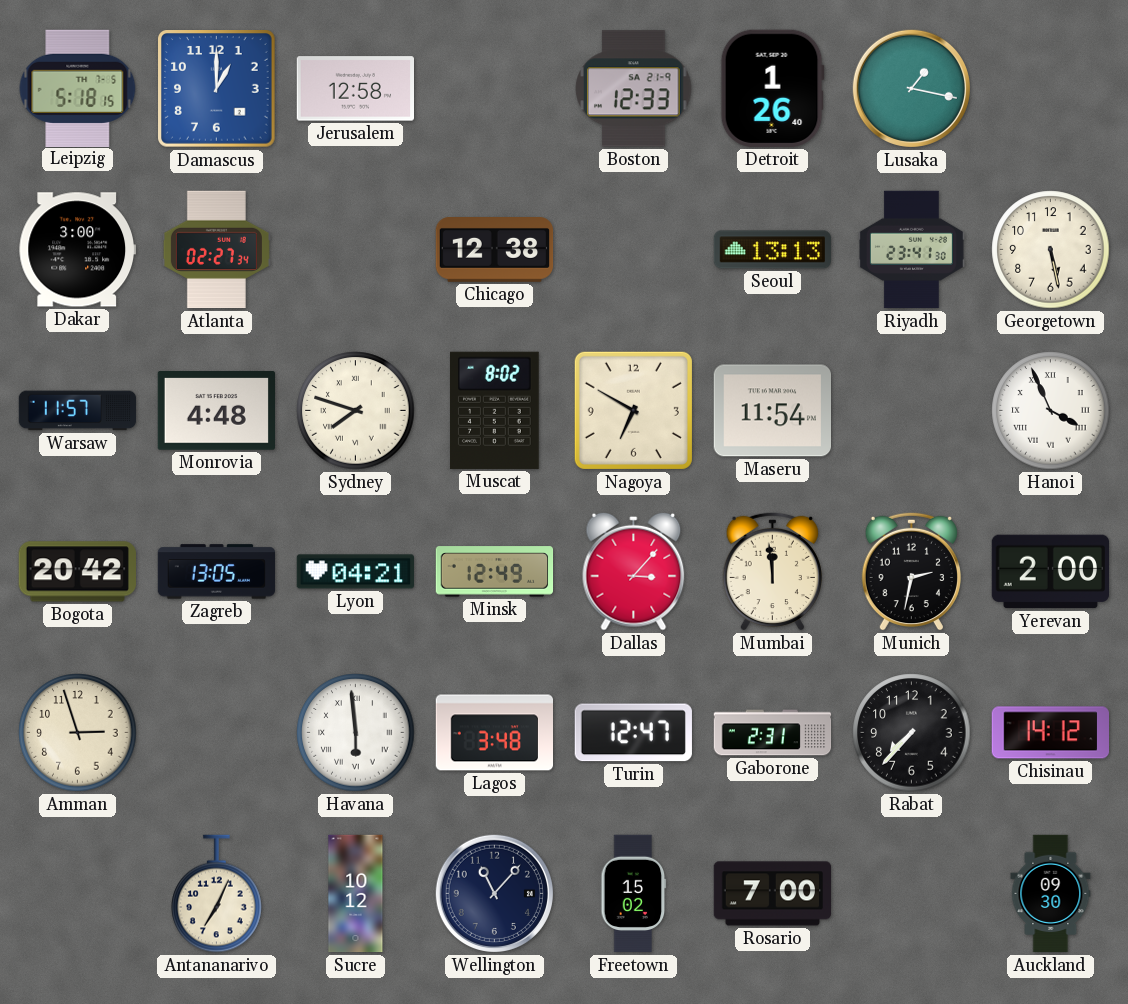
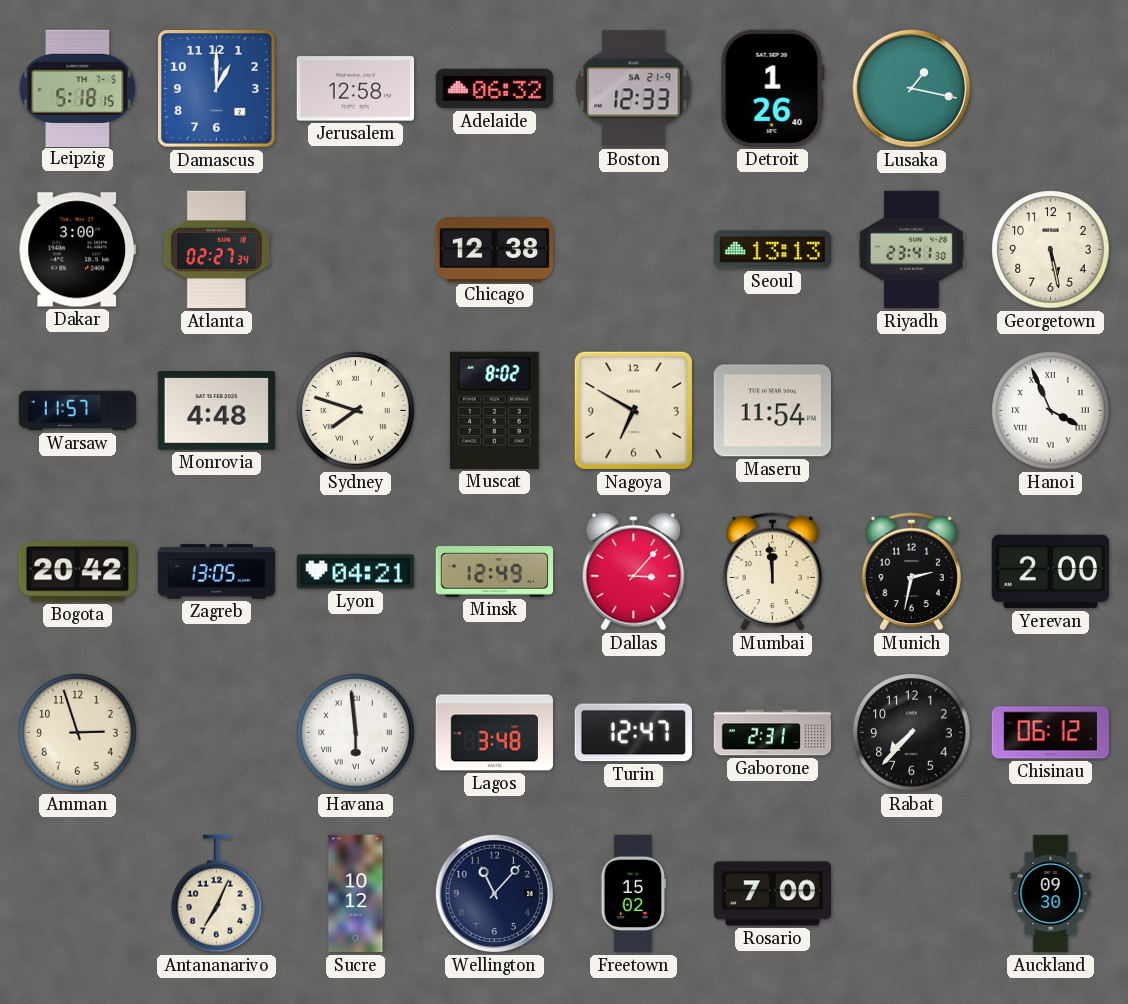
Adelaide: none -> 06:32 (494, 89)
Chisinau: 14:12 -> 06:12 (1050, 733)
